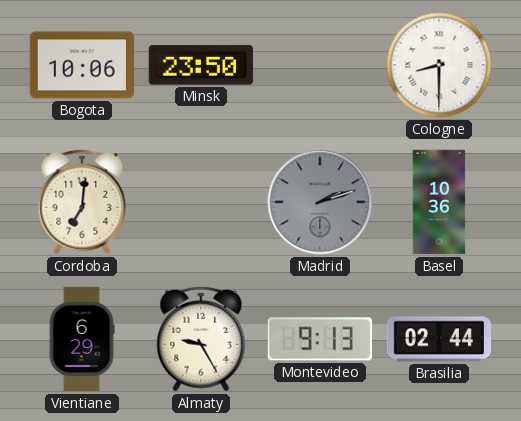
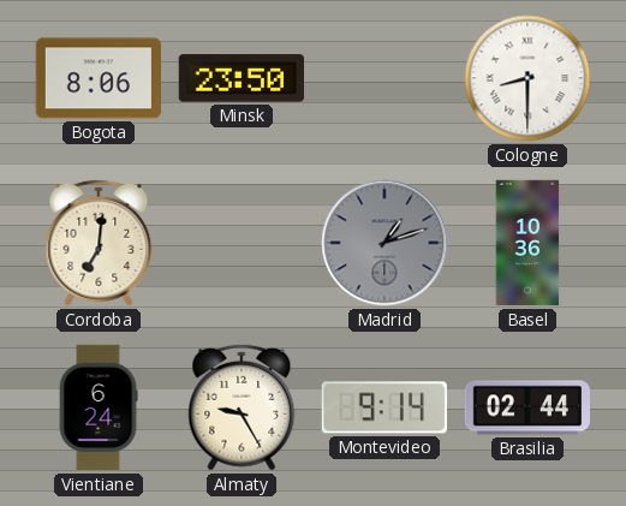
Bogota: 10:06 -> 8:06 (97, 78)
Madrid: 2:12 -> 1:12 (384, 243)
Vientiane: 6:29 -> 6:24 (99, 407)
Montevideo: 9:13 -> 9:14 (384, 407)
